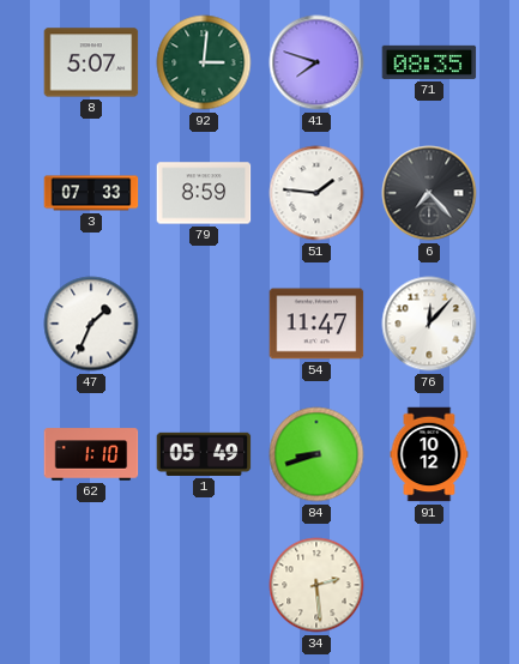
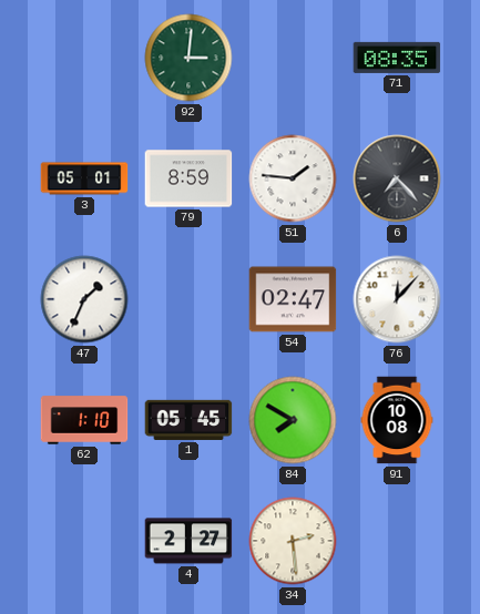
8: 5:07 -> none (91, 62)
41: 7:48 -> none (316, 62)
3: 07:33 -> 05:01 (84, 178)
54: 11:47 -> 02:47 (293, 299)
1: 05:49 -> 05:45 (188, 420)
84: 8:42 -> 7:50 (293, 420)
91: 10:12 -> 10:08 (397, 420)
4: none -> 2:27 (188, 541)
